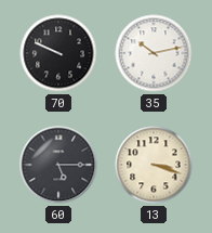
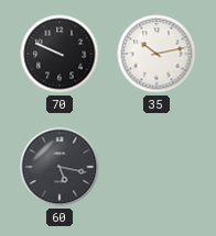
60: 5:15 -> 5:17 (60, 167)
13: 3:18 -> none (154, 165)
